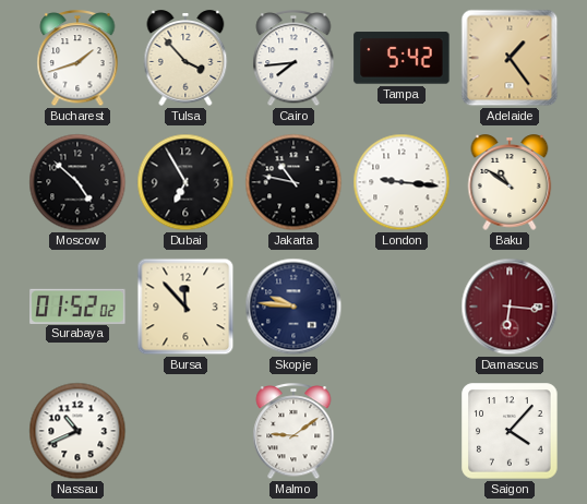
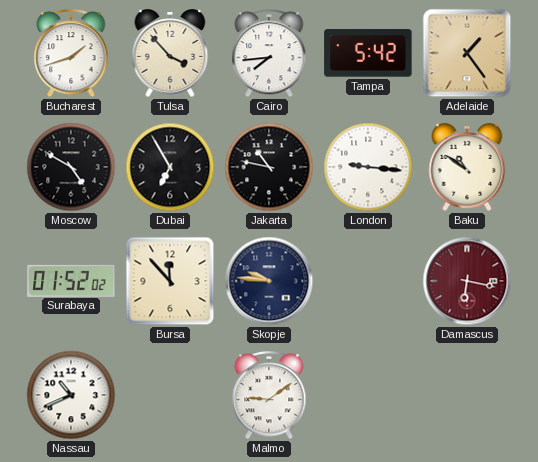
Moscow: 4:52 -> 4:50 (71, 167)
Damascus: 6:16 -> 6:17 (467, 281)
Saigon: 4:07 -> none (510, 431)
